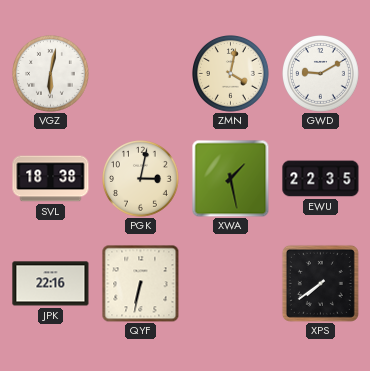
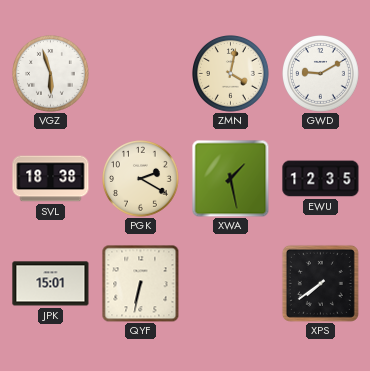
VGZ: 6:02 -> 5:57 (51, 74)
PGK: 3:02 -> 2:20 (141, 179)
EWU: 22:35 -> 12:35 (321, 179)
JPK: 22:16 -> 15:01 (51, 284)
